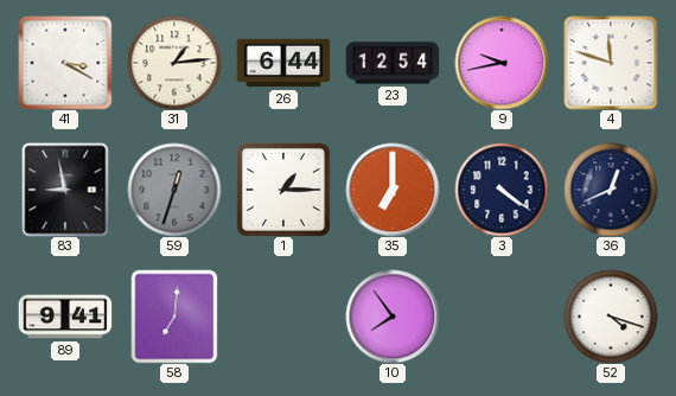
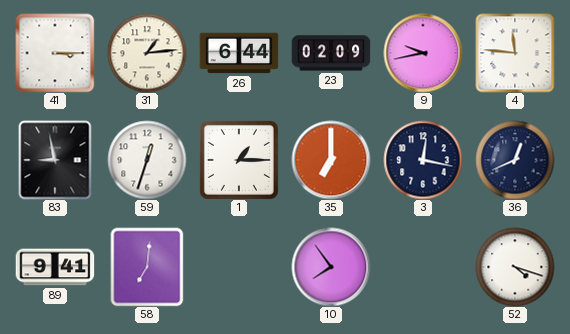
41: 3:20 -> 3:15 (55, 53)
23: 12:54 -> 02:09 (331, 53)
4: 11:48 -> 11:46 (515, 53)
59 dial: grey -> white (147, 160)
3: 4:21 -> 12:17 (423, 160)
